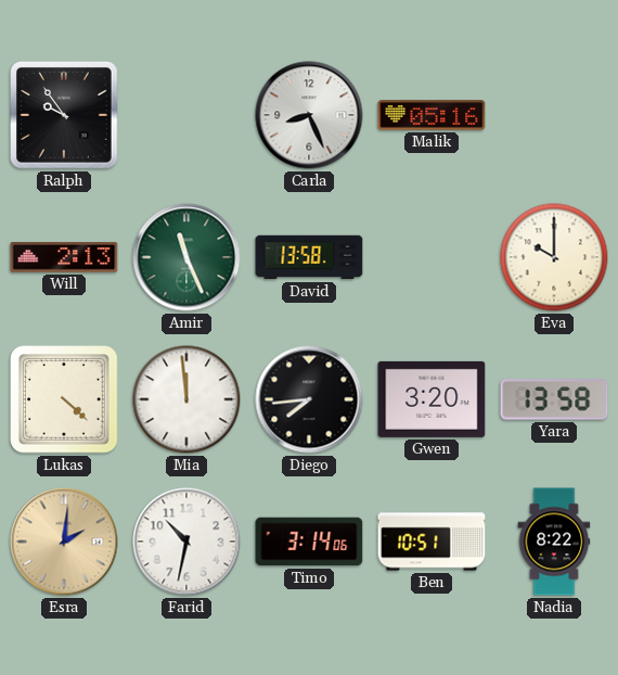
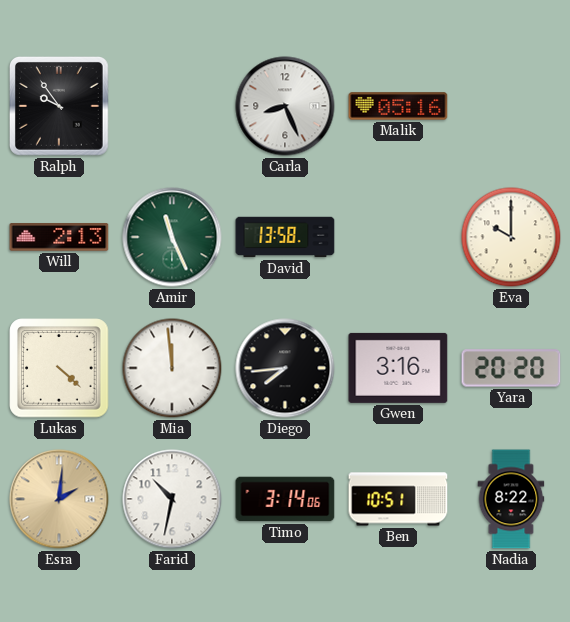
Gwen: 3:20 -> 3:16 (398, 368)
Yara: 13:58 -> 20:20 (511, 368)
